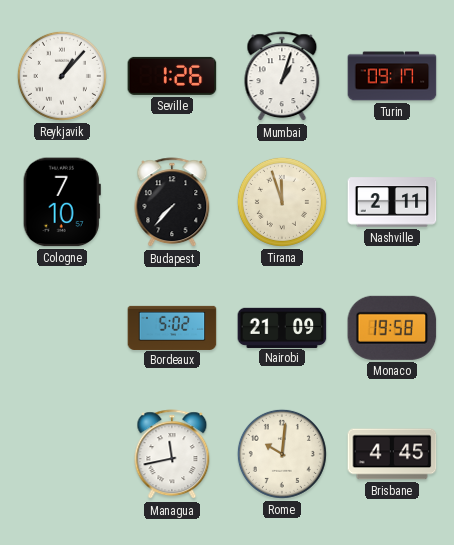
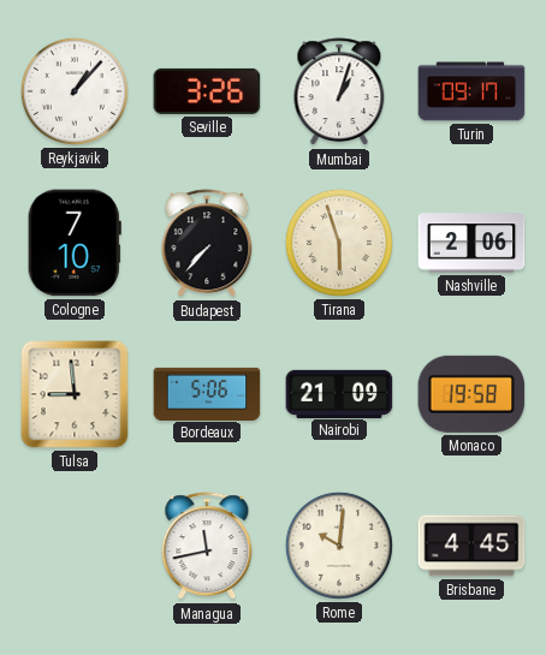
Seville: 1:26 -> 3:26 (207, 91)
Tirana: 11:57 -> 5:57 (339, 243)
Nashville: 2:11 -> 2:06 (471, 243)
Tulsa: none -> 8:59 (75, 394)
Bordeaux: 5:02 -> 5:06 (207, 393)
